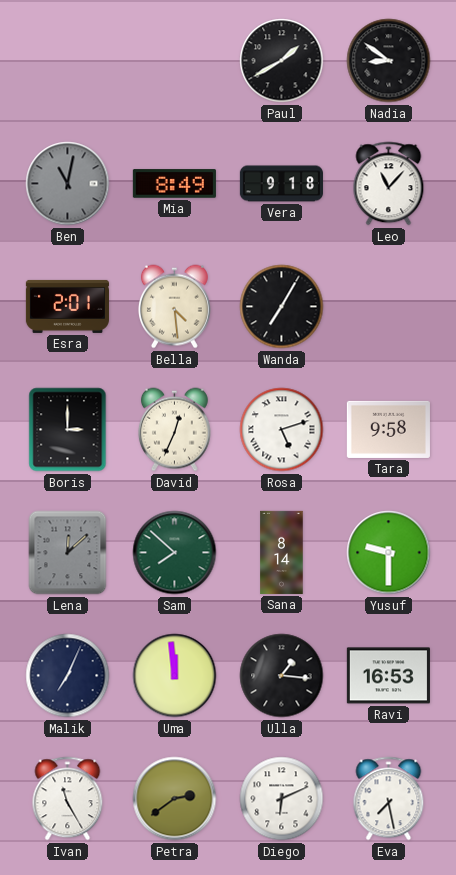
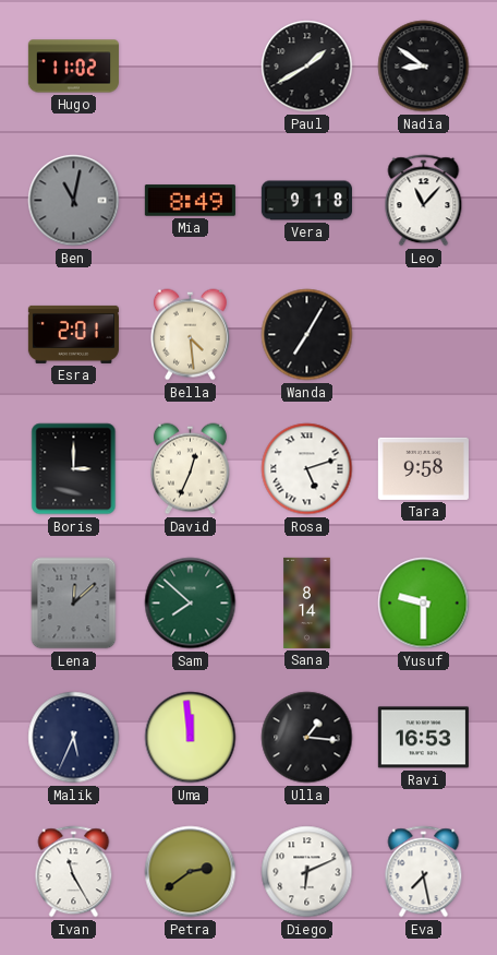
Hugo: none -> 11:02 (73, 67)
Malik: 7:04 -> 5:34 (74, 738)
